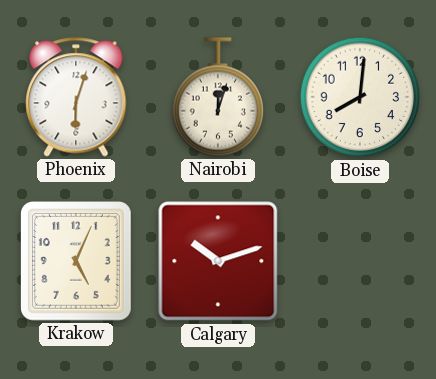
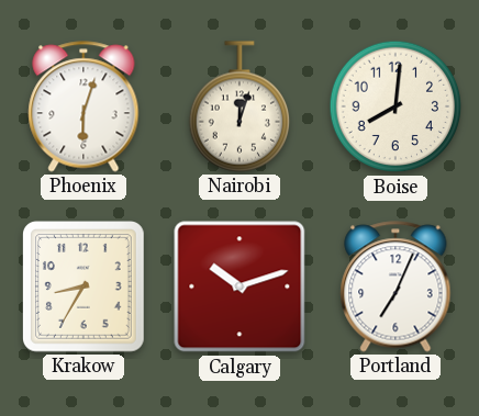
Krakow: 5:04 -> 8:35 (85, 288)
Portland: none -> 7:04 (396, 286)
